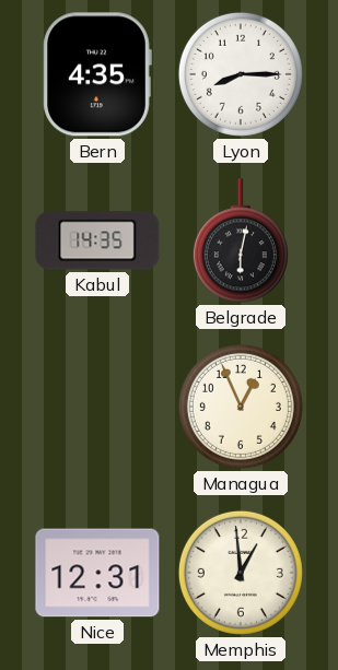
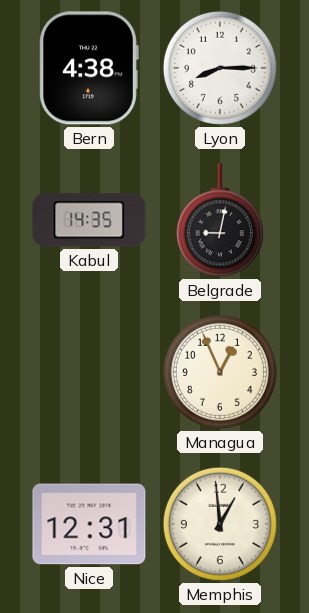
Bern: 4:35 -> 4:38 (89, 68)
Belgrade: 6:02 -> 9:02 (220, 220)
